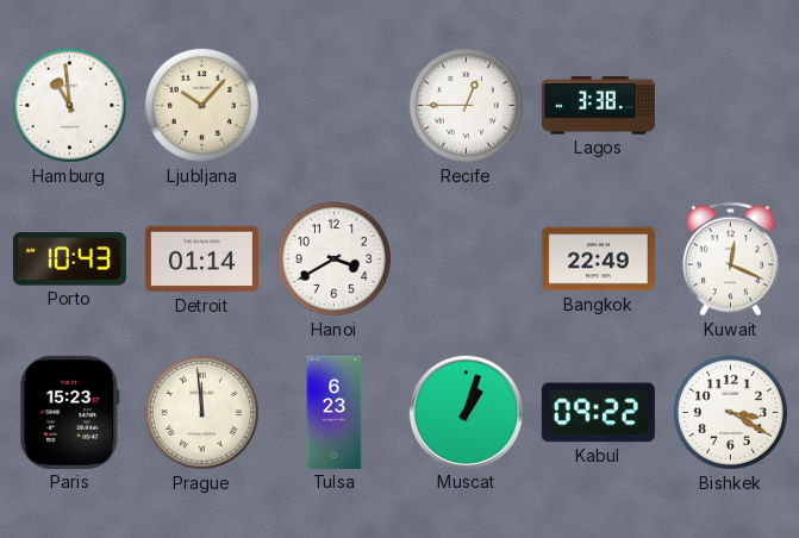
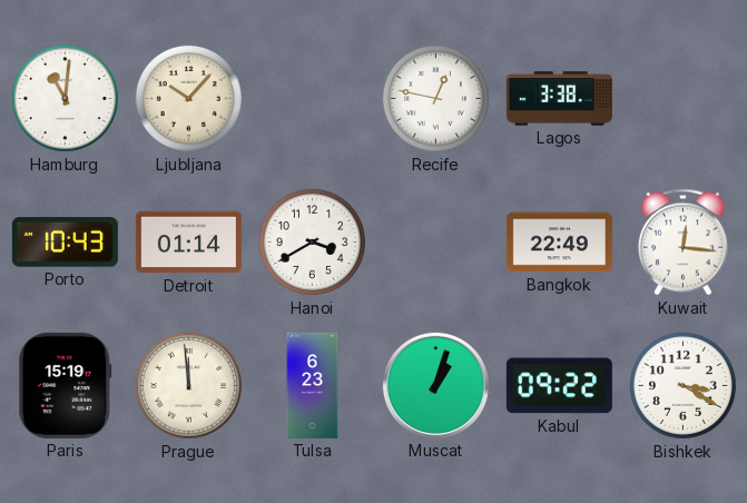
Hamburg: 10:59 -> 11:01 (65, 98)
Recife: 12:45 -> 12:47 (435, 98)
Kuwait: 12:19 -> 12:16 (682, 243)
Paris: 15:23 -> 15:19 (66, 385)
